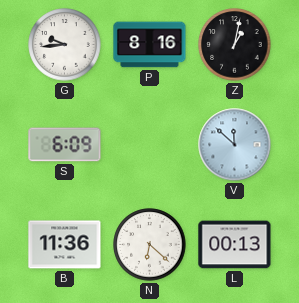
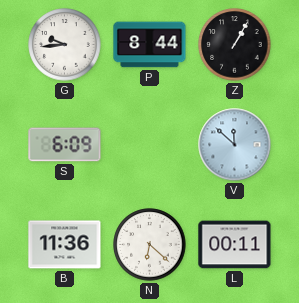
P: 8:16 -> 8:44 (150, 45)
Z: 1:02 -> 1:05 (235, 45)
L: 00:13 -> 00:11 (235, 245)
